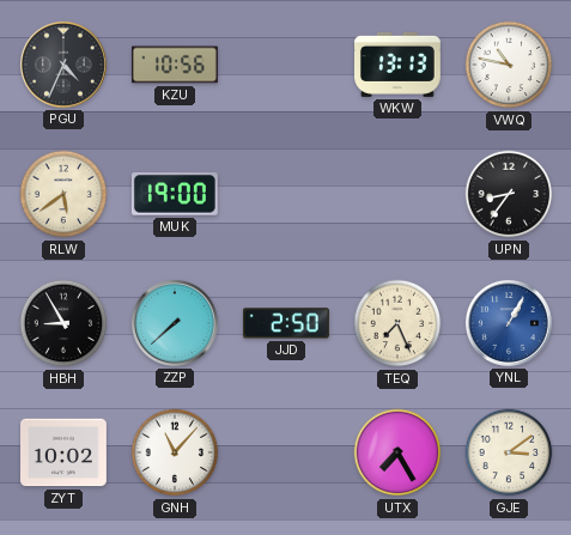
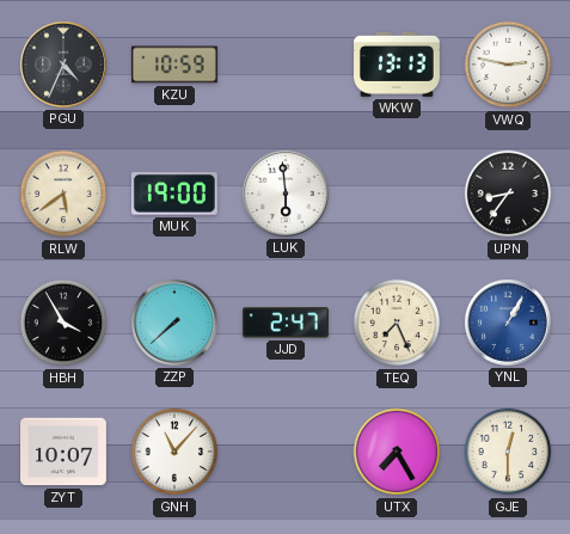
KZU: 10:56 -> 10:59 (174, 65)
VWQ: 10:47 -> 2:47 (508, 65)
LUK: none -> 5:59 (286, 194)
HBH: 8:55 -> 3:55 (63, 323)
JJD: 2:50 -> 2:47 (286, 323)
ZYT: 10:02 -> 10:07 (65, 452)
GJE: 3:09 -> 12:30 (508, 452)
